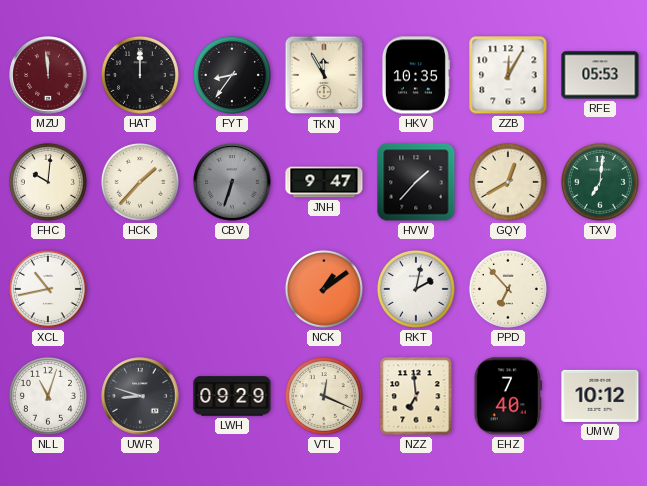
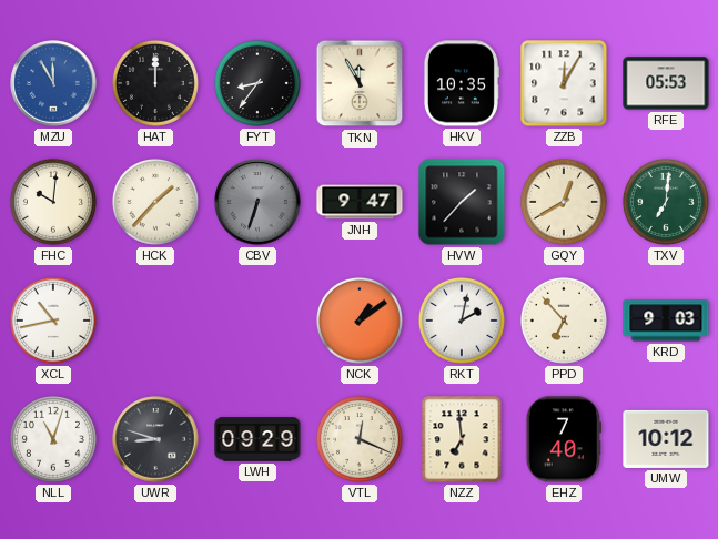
MZU: 11:59 -> 11:55 (53, 83)
MZU dial: burgundy -> blue (53, 83)
KRD: none -> 9:03 (666, 321)
